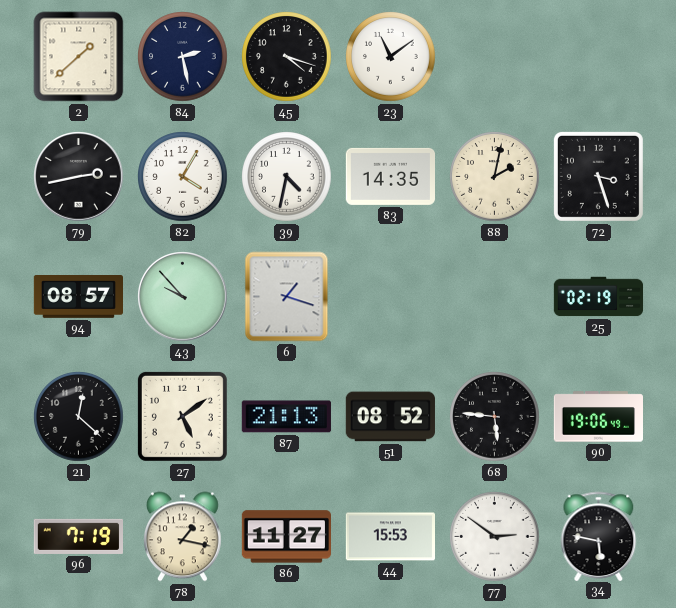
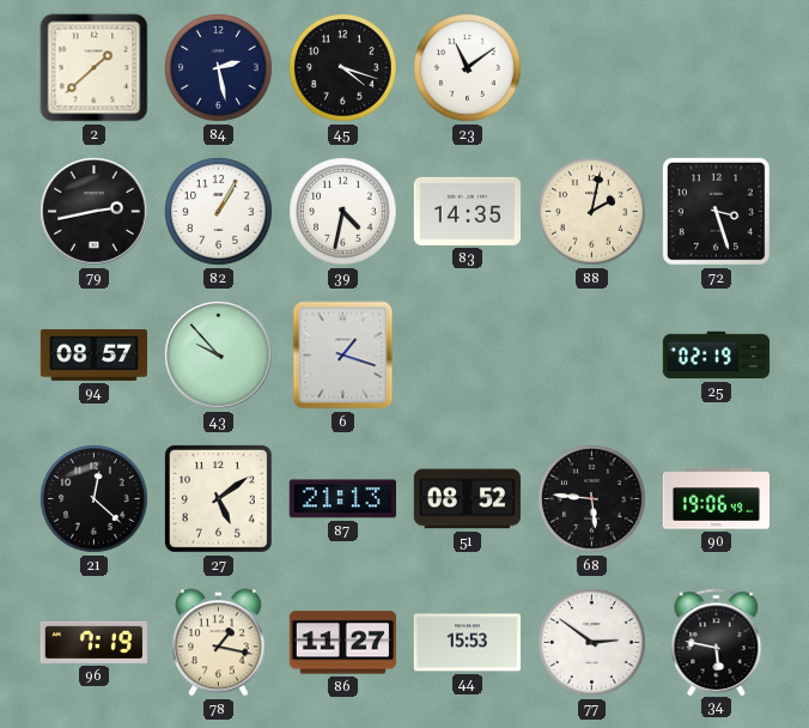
82: 4:05 -> 1:05 (219, 212)
